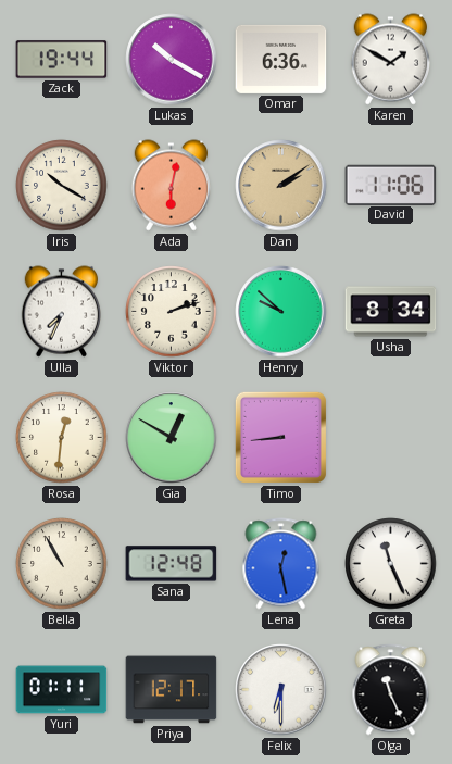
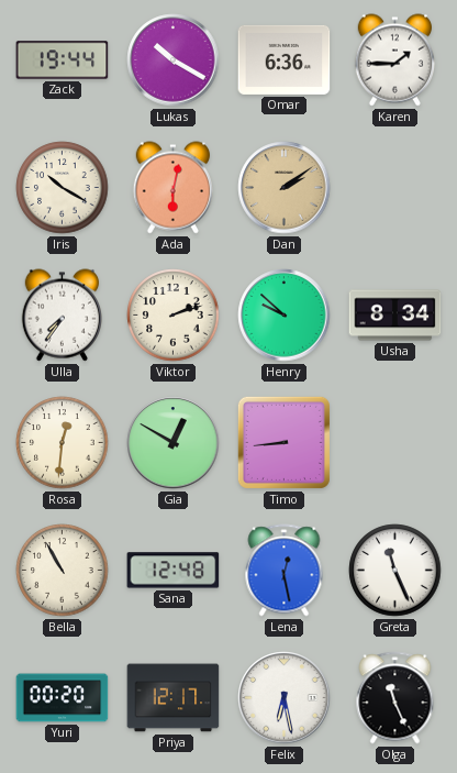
Karen: 1:50 -> 1:45 (394, 60)
David: 11:06 -> none (391, 185)
Ulla: 7:34 -> 7:36 (62, 316)
Yuri: 01:11 -> 00:20 (63, 698)
Felix: 6:30 -> 6:28 (285, 698)
